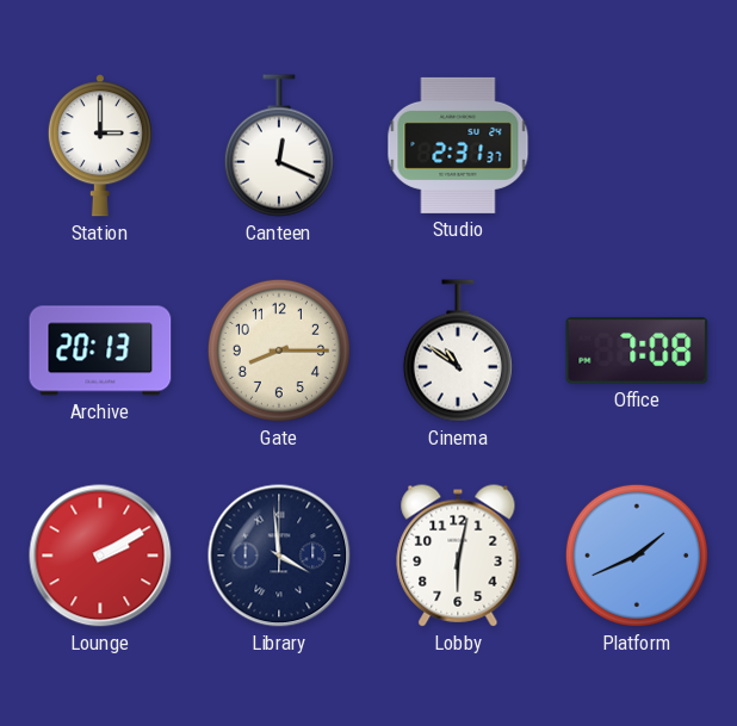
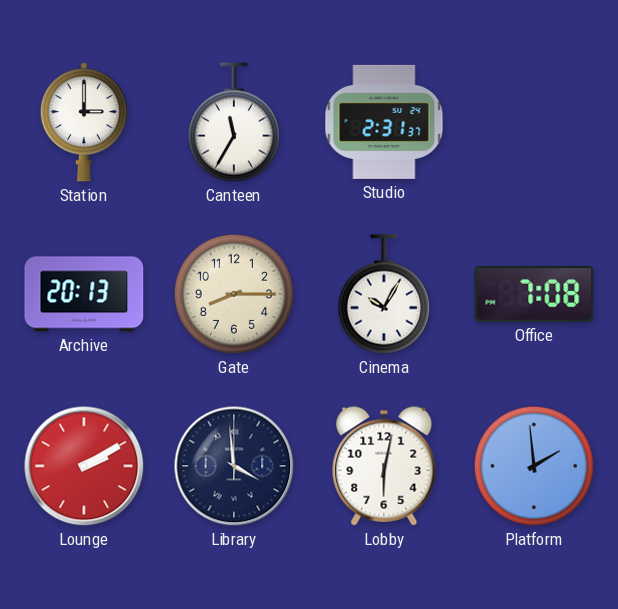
Canteen: 12:19 -> 11:35 (234, 122)
Cinema: 10:51 -> 10:05 (384, 294)
Platform: 1:41 -> 1:59 (534, 466)
